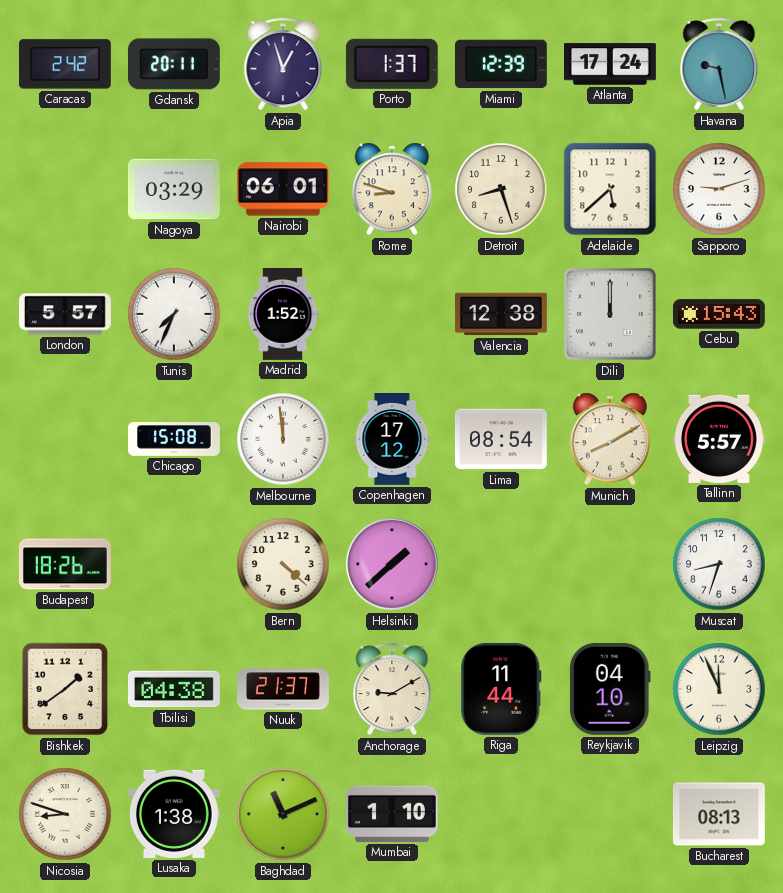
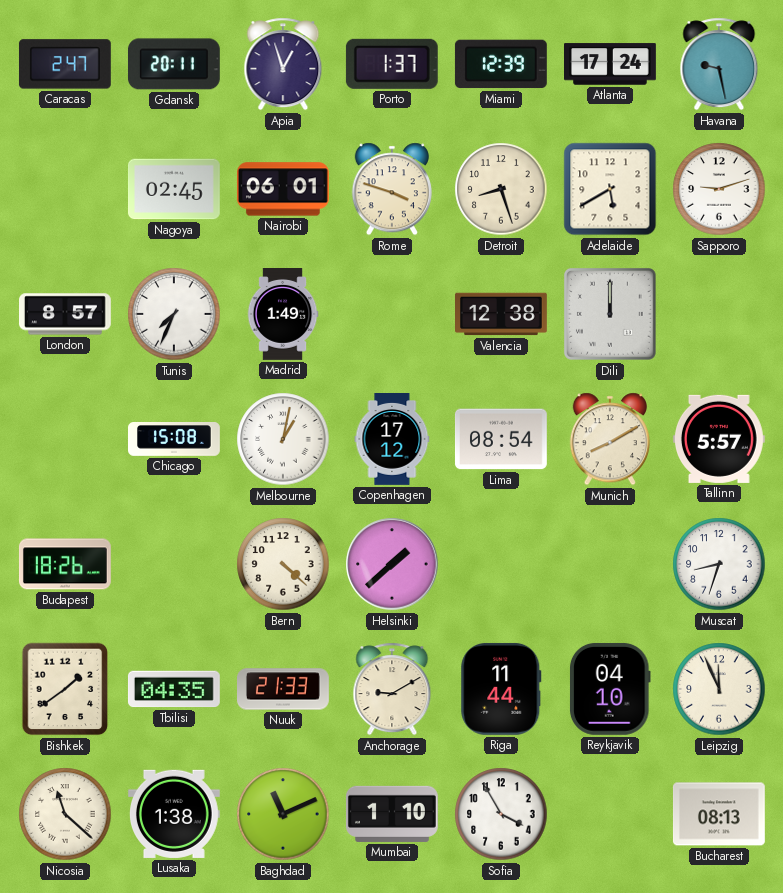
Caracas: 2:42 -> 2:47 (65, 64)
Nagoya: 03:29 -> 02:45 (175, 189)
Rome: 8:48 -> 3:48 (392, 189)
Adelaide: 5:38 -> 5:40 (610, 189)
London: 5:57 -> 8:57 (66, 314)
Madrid: 1:52 -> 1:49 (283, 315)
Cebu: 15:43 -> none (720, 314)
Melbourne: 11:59 -> 1:02 (283, 439)
Tbilisi: 04:38 -> 04:35 (174, 689)
Nuuk: 21:37 -> 21:33 (284, 689)
Nicosia: 8:48 -> 11:22 (65, 814)
Sofia: none -> 3:55 (501, 814)
